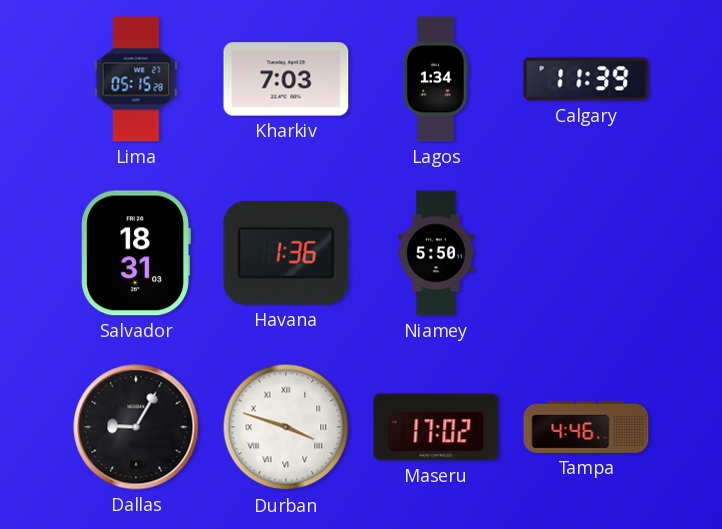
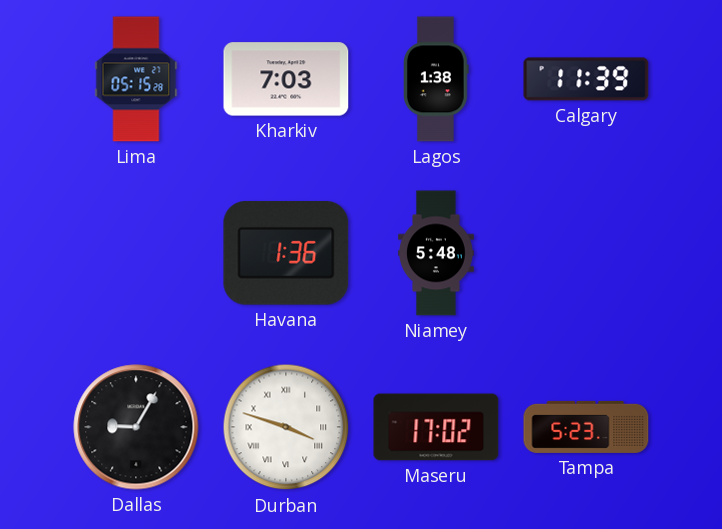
Lagos: 1:34 -> 1:38 (437, 79)
Salvador: 18:31 -> none (136, 253)
Niamey: 5:50 -> 5:48 (436, 253)
Tampa: 4:46 -> 5:23 (586, 427)
